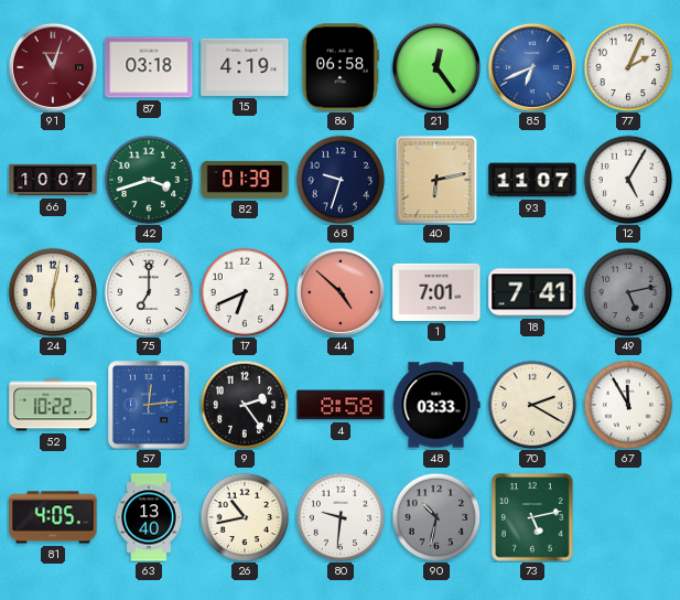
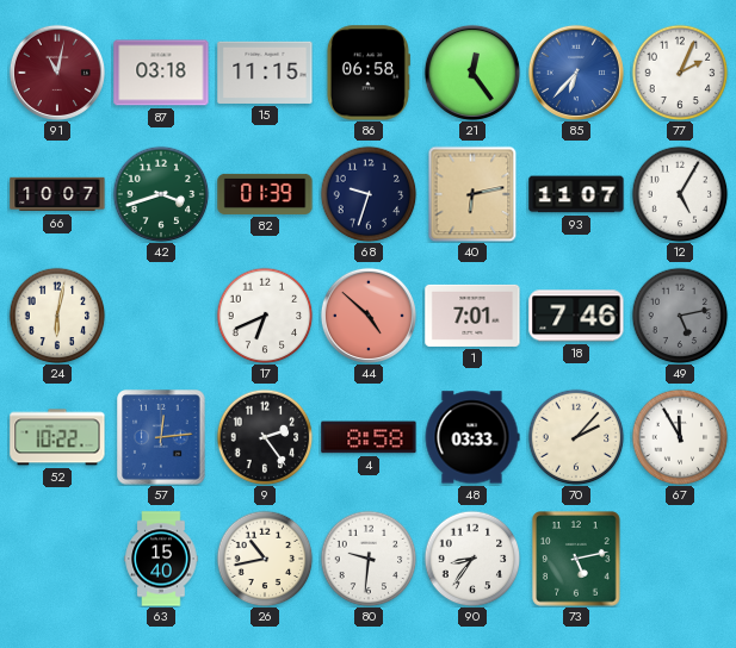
91: 11:03 -> 11:02 (57, 73)
15: 4:19 -> 11:15 (265, 73)
85: 6:41 -> 6:37 (576, 73)
75: 7:00 -> none (149, 292)
18: 7:41 -> 7:46 (576, 316)
70: 2:20 -> 2:07 (576, 437)
81: 4:05 -> none (53, 517)
63: 13:40 -> 15:40 (161, 559)
90: 10:32 -> 8:36 (472, 559)
90 dial: grey -> white (472, 559)
